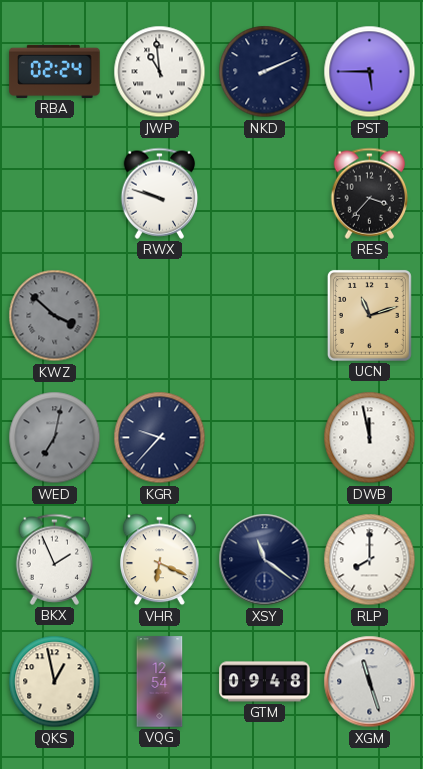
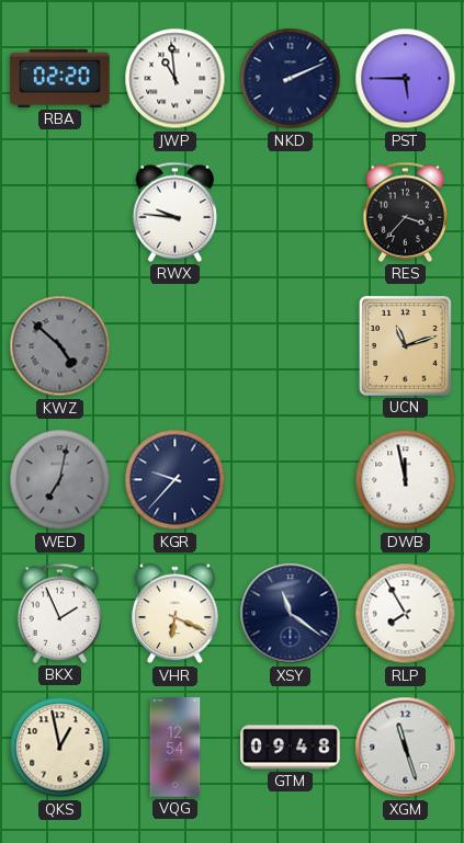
RBA: 02:24 -> 02:20 (60, 78)
RWX: 9:48 -> 9:46 (176, 212)
KWZ: 3:52 -> 4:52 (60, 346)
RLP: 8:00 -> 7:55 (406, 614)
